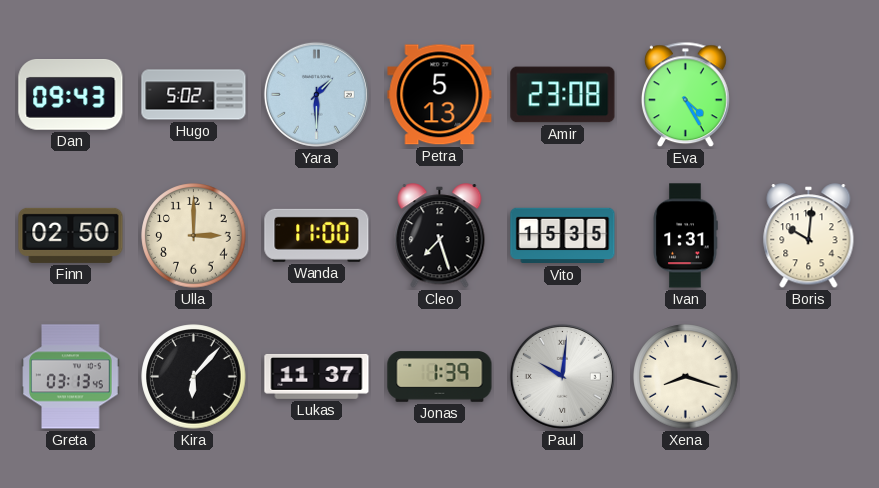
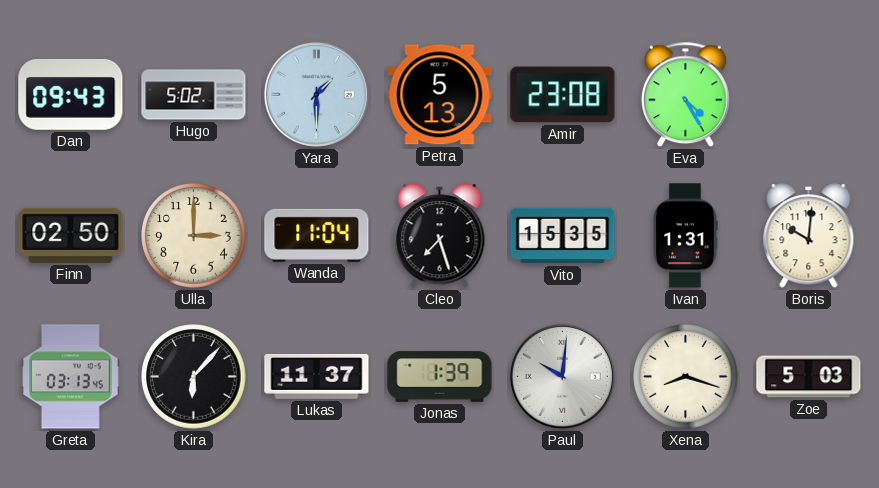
Wanda: 11:00 -> 11:04 (317, 235)
Zoe: none -> 5:03 (809, 377)
